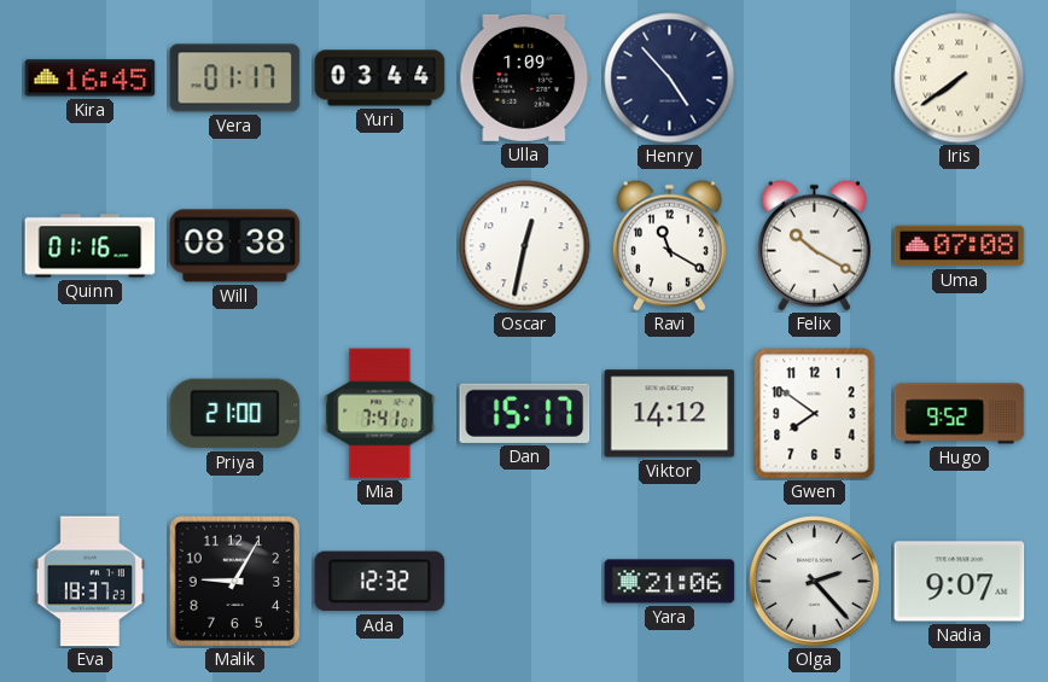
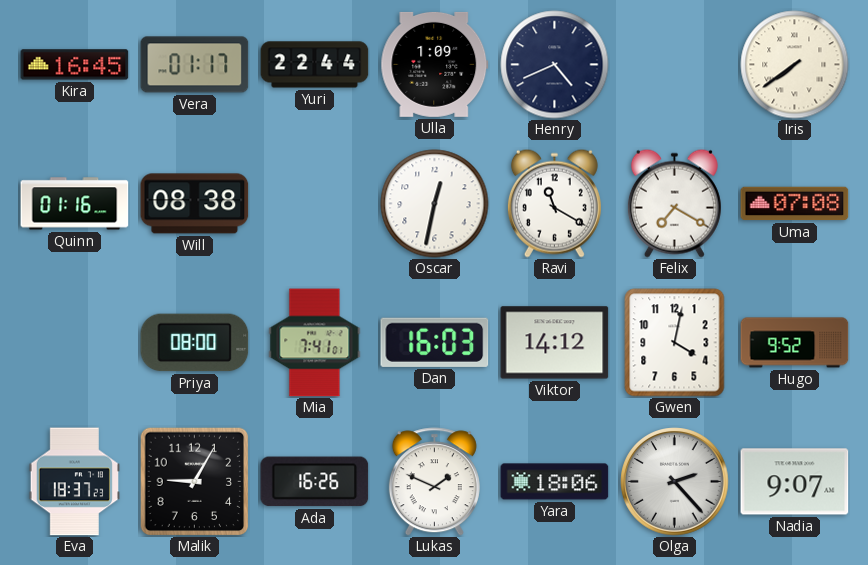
Yuri: 03:44 -> 22:44 (315, 65)
Henry: 4:53 -> 4:41 (555, 65)
Felix: 10:20 -> 7:20 (674, 203)
Priya: 21:00 -> 08:00 (195, 343)
Dan: 15:17 -> 16:03 (435, 342)
Gwen: 7:51 -> 4:02 (675, 343)
Ada: 12:32 -> 16:26 (315, 482)
Lukas: none -> 1:49 (434, 482)
Yara: 21:06 -> 18:06 (555, 482)
